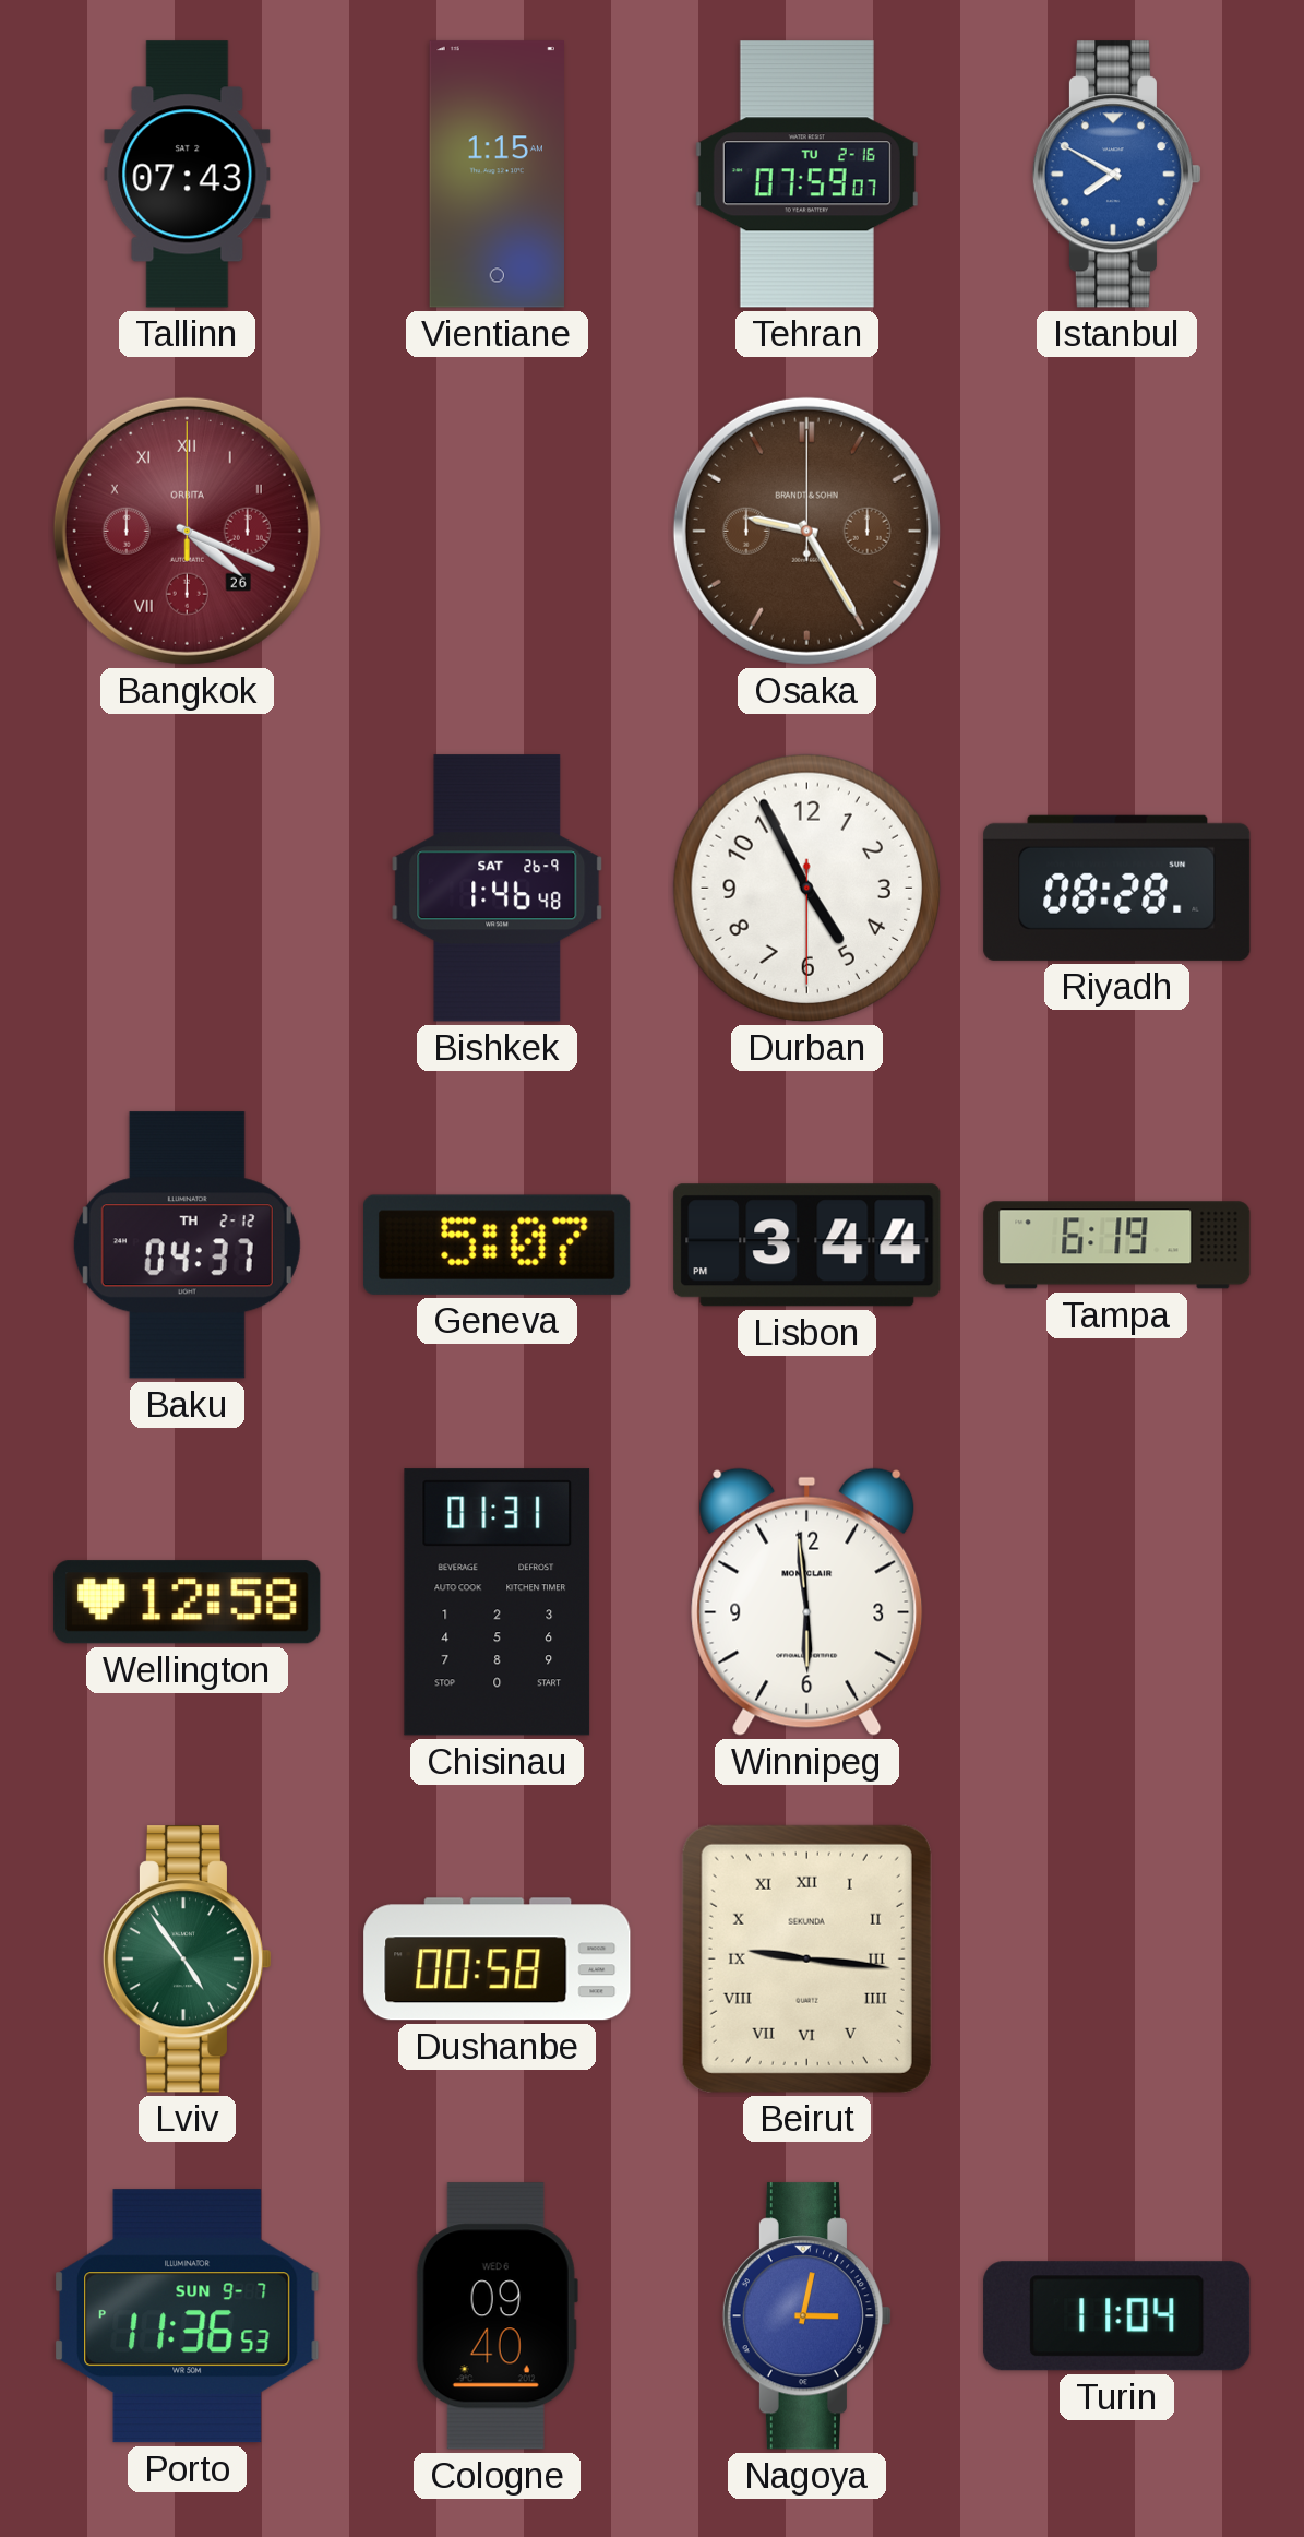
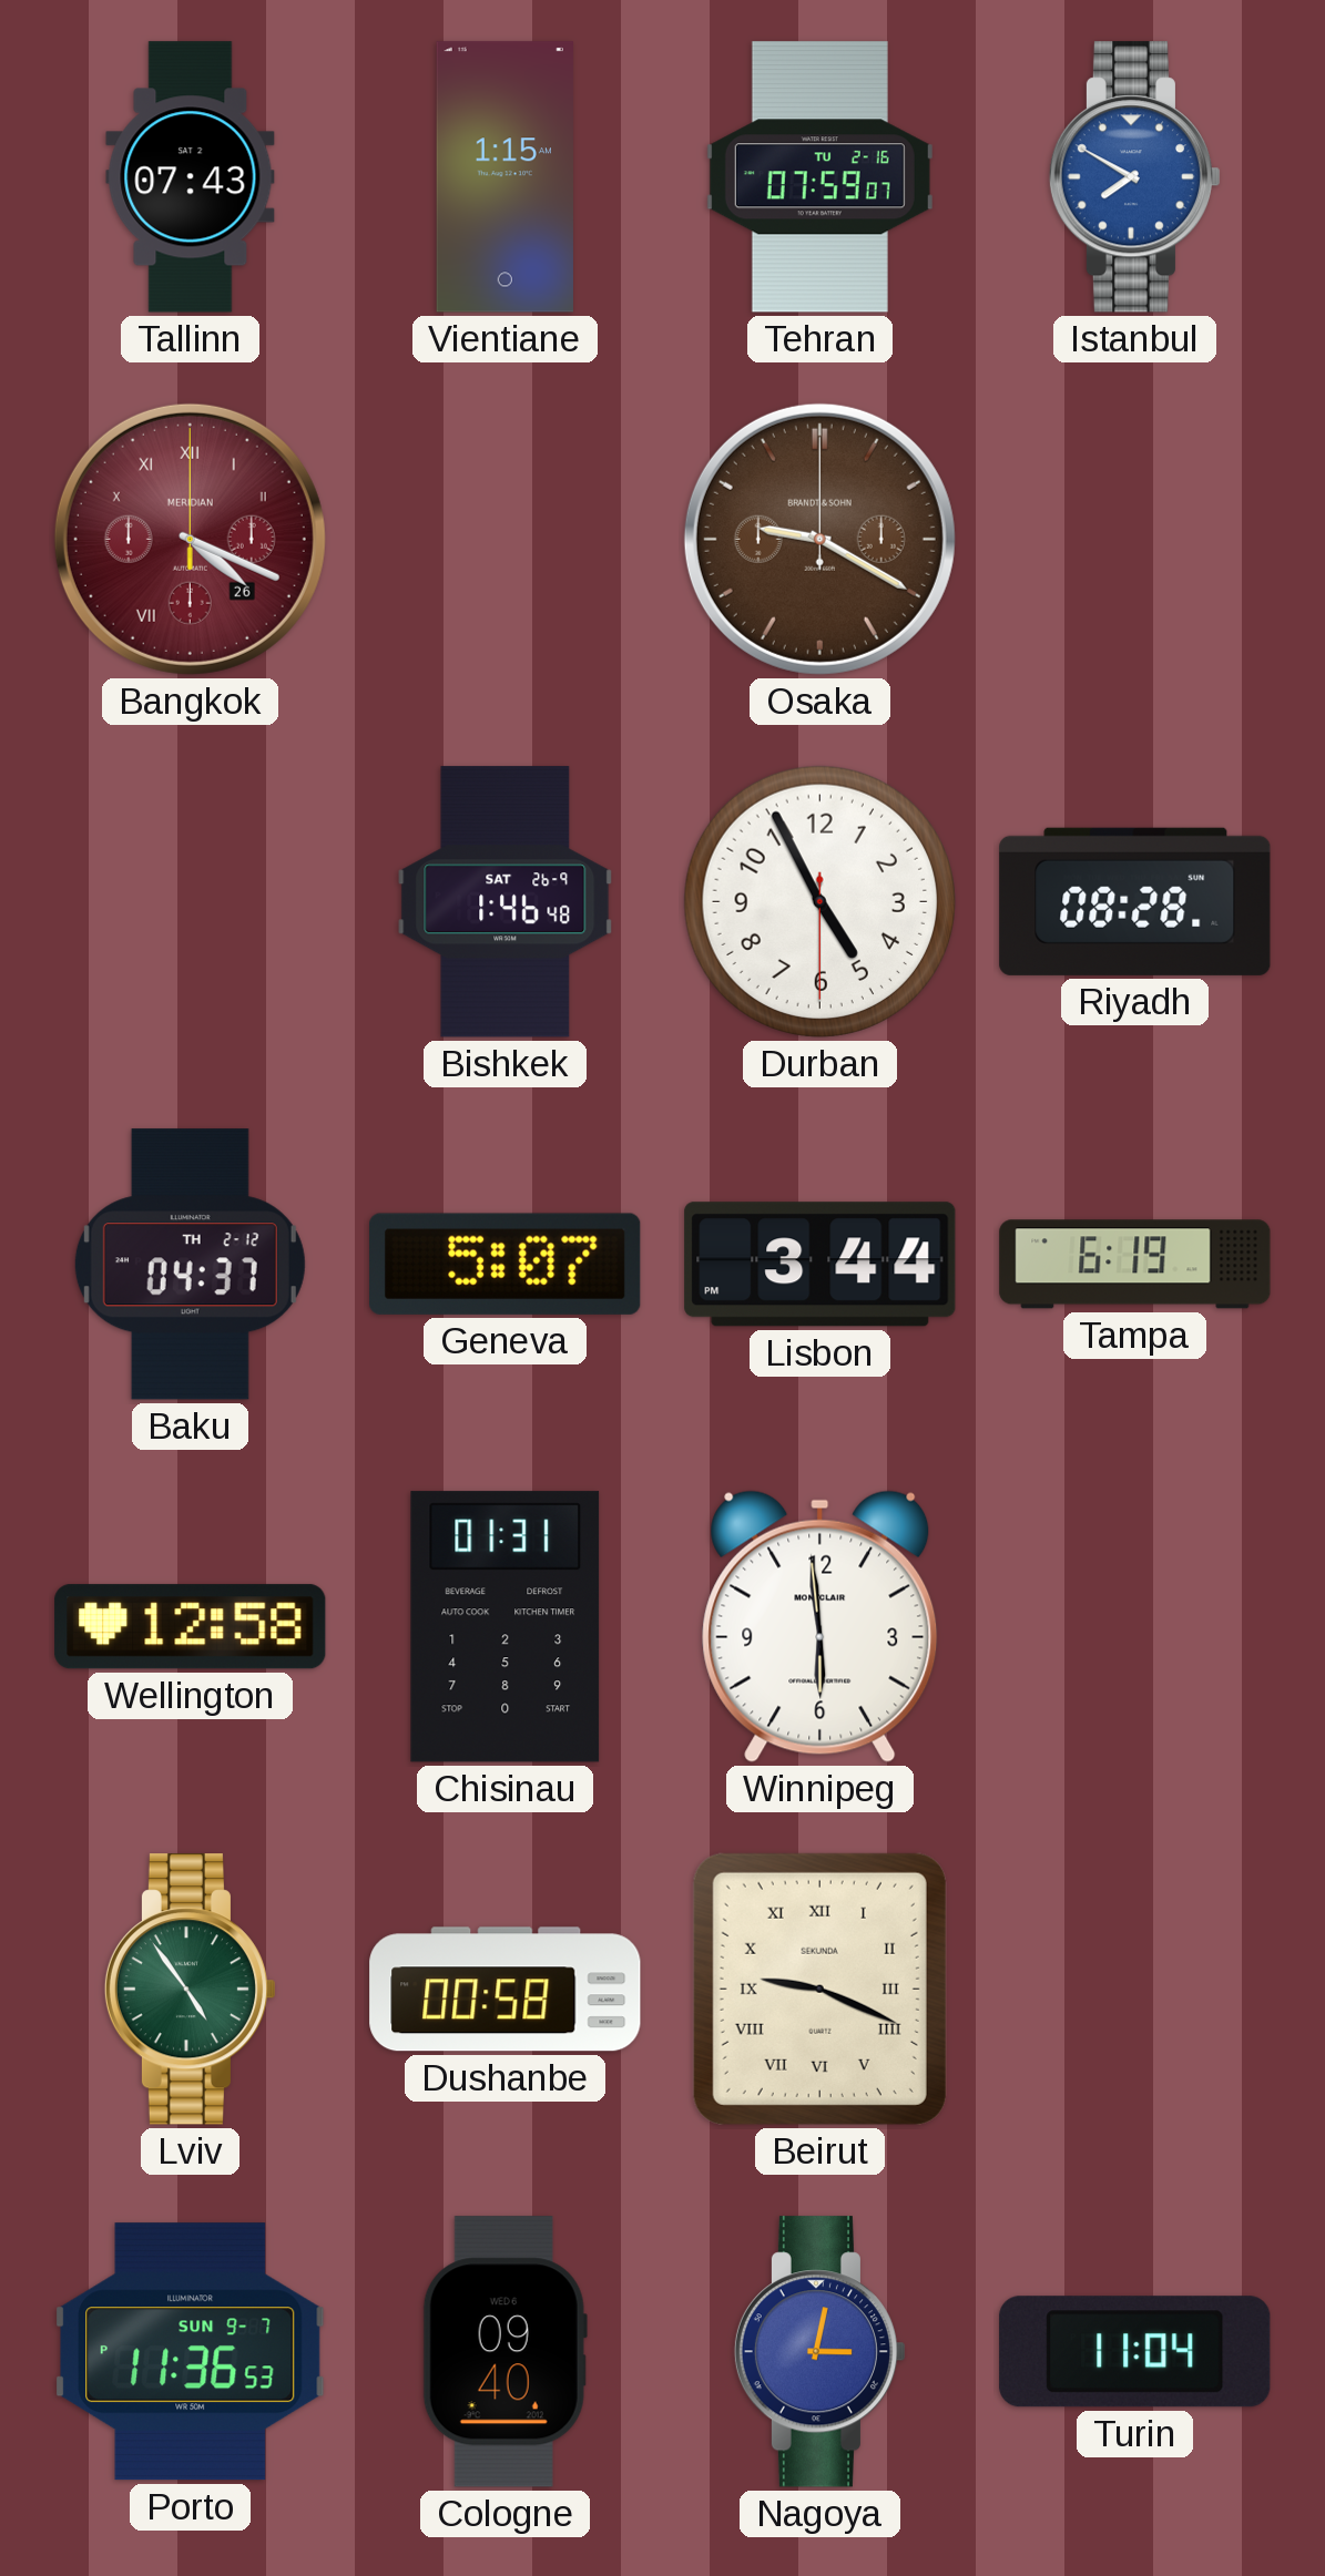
Bangkok brand: ORBITA -> MERIDIAN (190, 539)
Osaka: 9:25 -> 9:20 (819, 539)
Beirut: 9:16 -> 9:19 (819, 1989)
